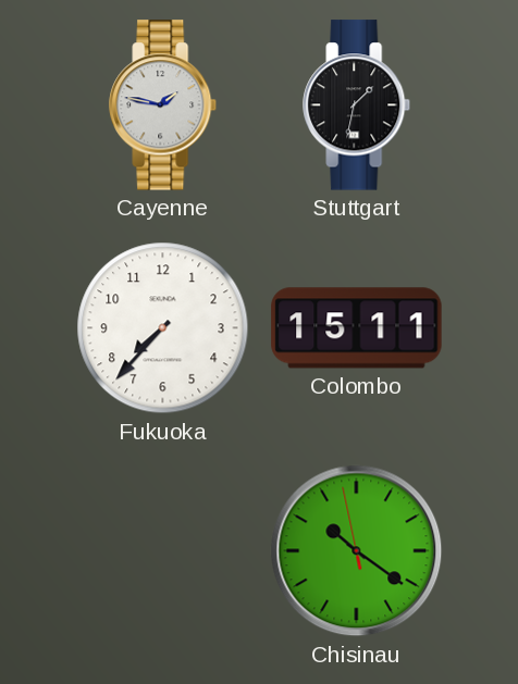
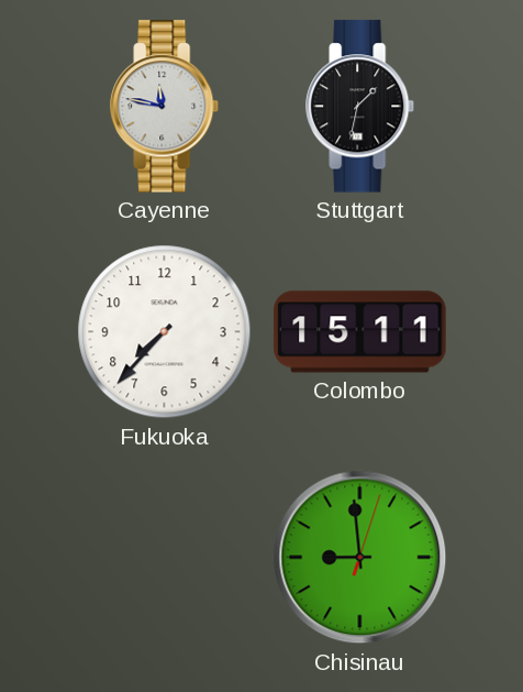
Cayenne: 1:47 -> 11:47 (165, 107)
Chisinau: 10:20 -> 8:59 (360, 558)
